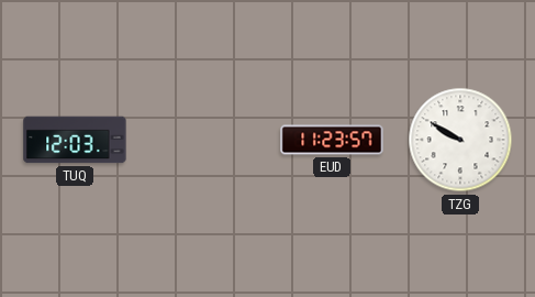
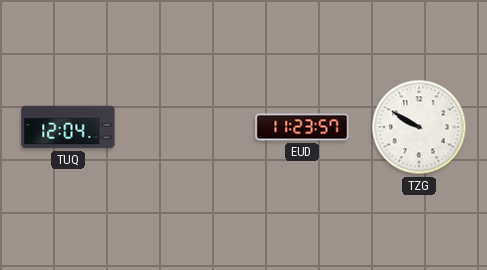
TUQ: 12:03 -> 12:04 (68, 127)
